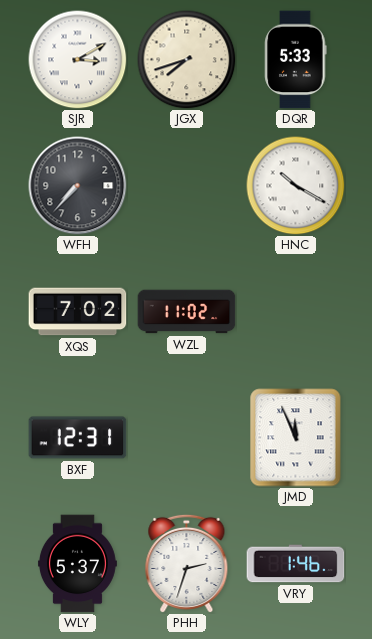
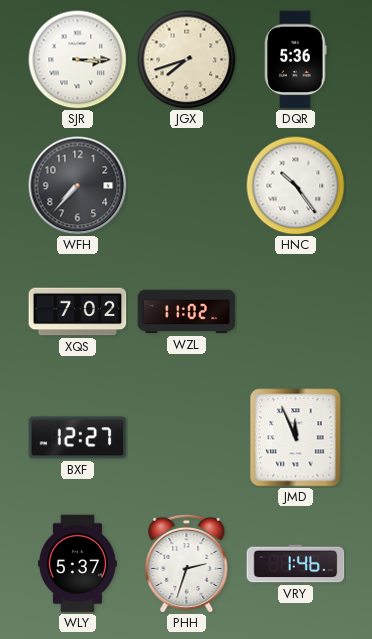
SJR: 3:10 -> 3:15 (78, 60)
DQR: 5:33 -> 5:36 (296, 60)
HNC: 10:20 -> 10:24 (296, 186)
BXF: 12:31 -> 12:27 (78, 438)
